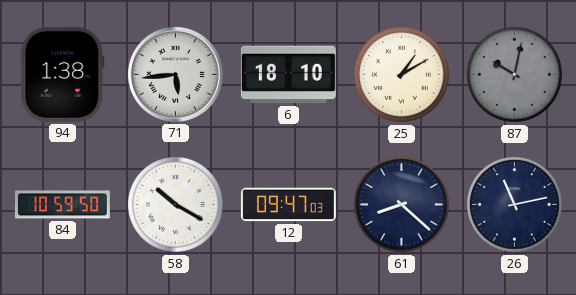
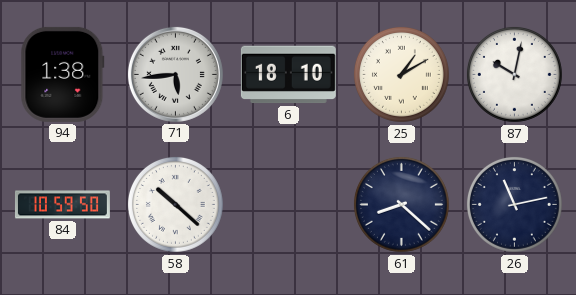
87 dial: grey -> white (514, 74)
58: 10:20 -> 10:22 (175, 204)
12: 09:47 -> none (288, 205)
